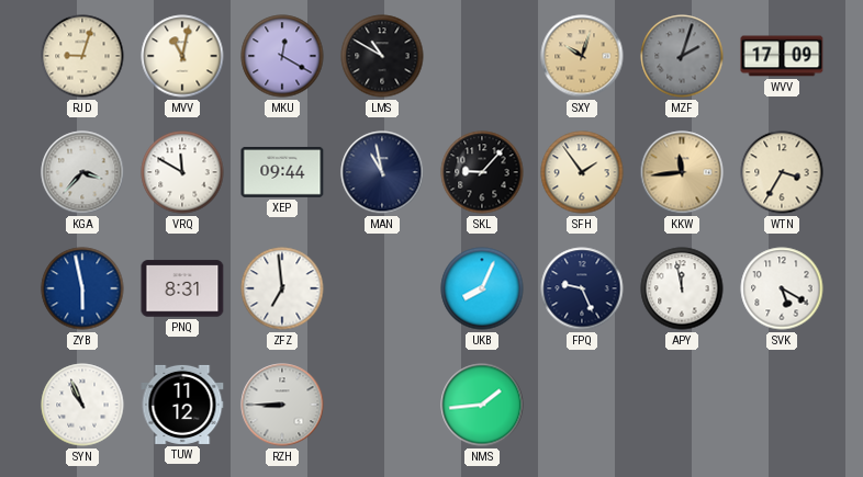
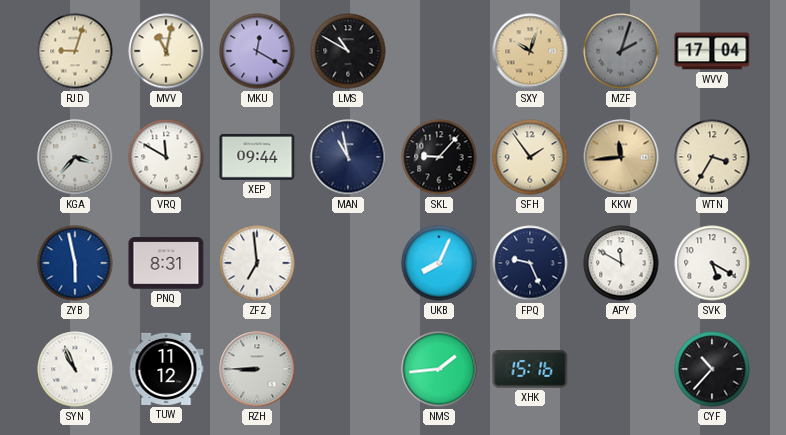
WVV: 17:09 -> 17:04 (712, 51)
APY: 11:58 -> 11:50 (621, 263)
XHK: none -> 15:16 (530, 369)
CYF: none -> 10:37 (712, 369)
